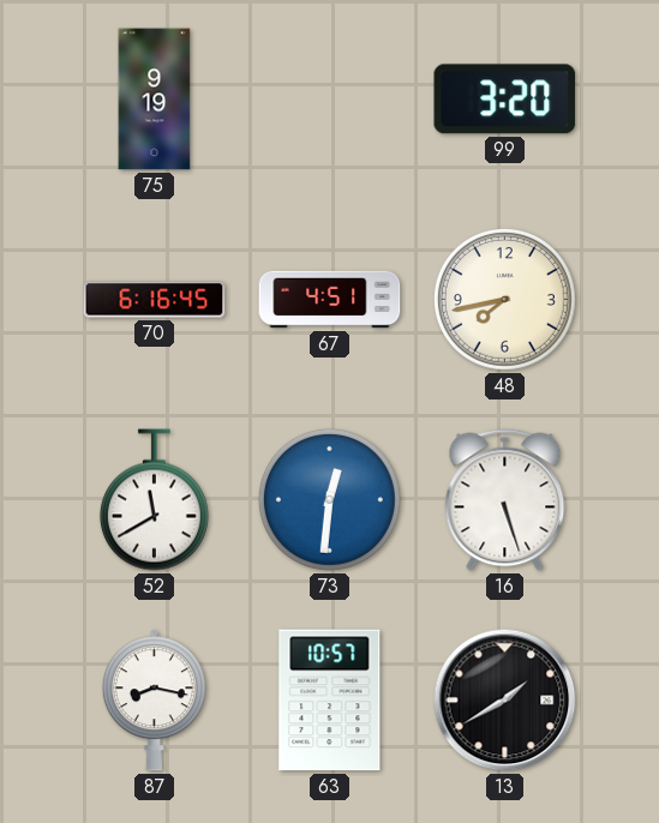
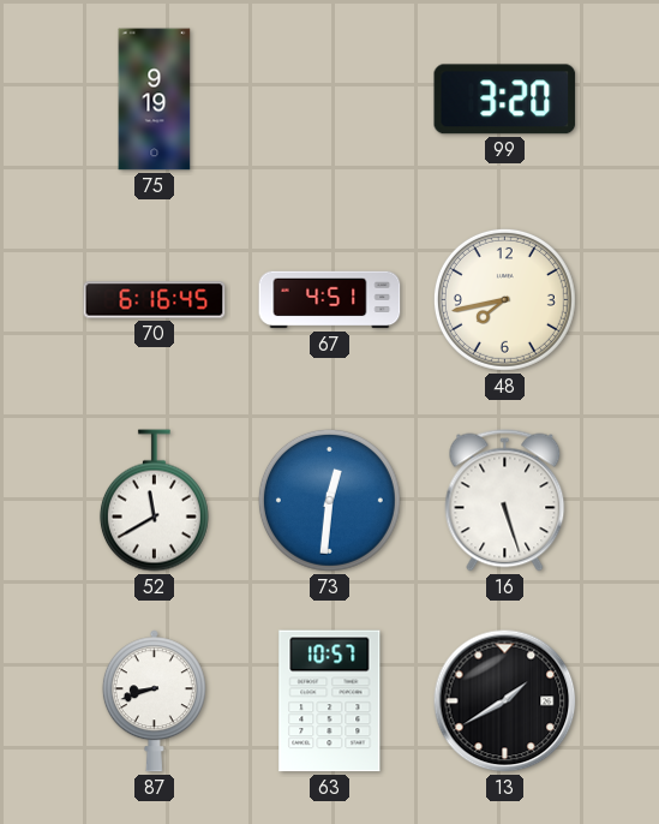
87: 8:17 -> 8:42 (154, 701)
